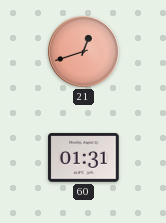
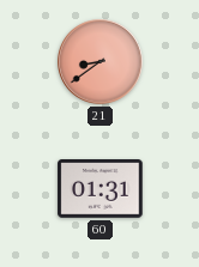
21: 12:42 -> 8:39 (101, 62)
